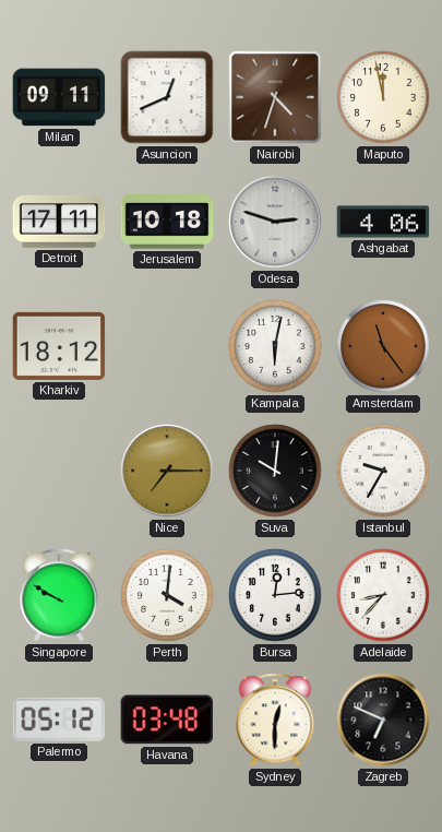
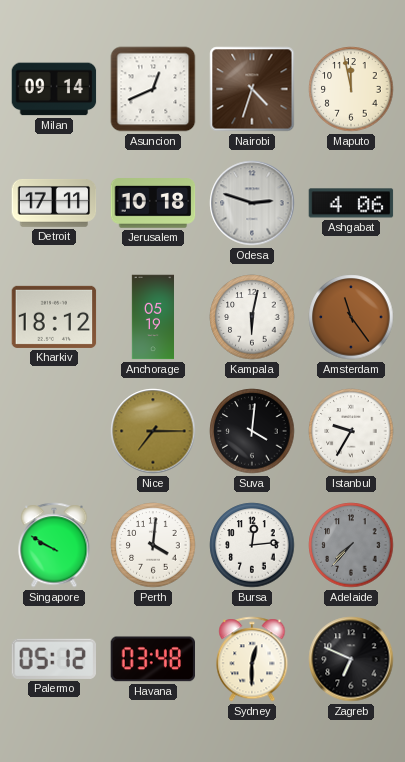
Milan: 09:11 -> 09:14 (54, 89)
Anchorage: none -> 05:19 (153, 317)
Suva: 10:01 -> 4:01 (252, 431)
Adelaide: 8:37 -> 7:37 (351, 545)
Adelaide dial: white -> grey (351, 545)
